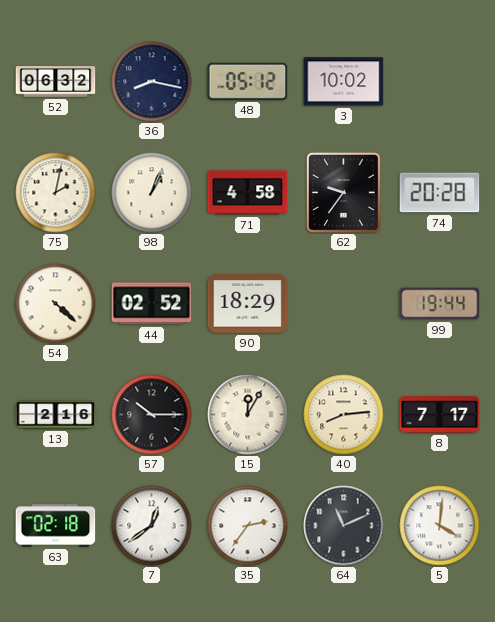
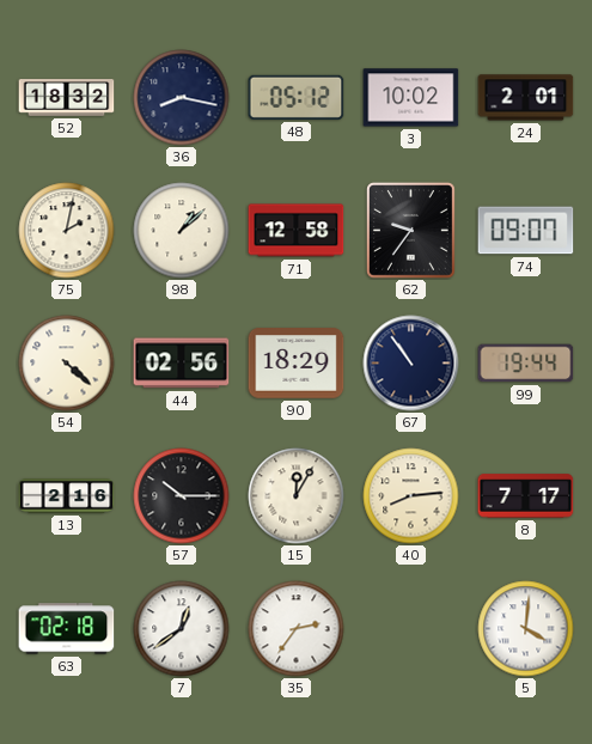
52: 06:32 -> 18:32 (67, 98)
24: none -> 2:01 (526, 98)
98: 1:04 -> 1:08 (182, 231)
71: 4:58 -> 12:58 (297, 231)
74: 20:28 -> 09:07 (526, 231)
44: 02:52 -> 02:56 (182, 364)
67: none -> 10:54 (411, 364)
64: 11:11 -> none (344, 526)
